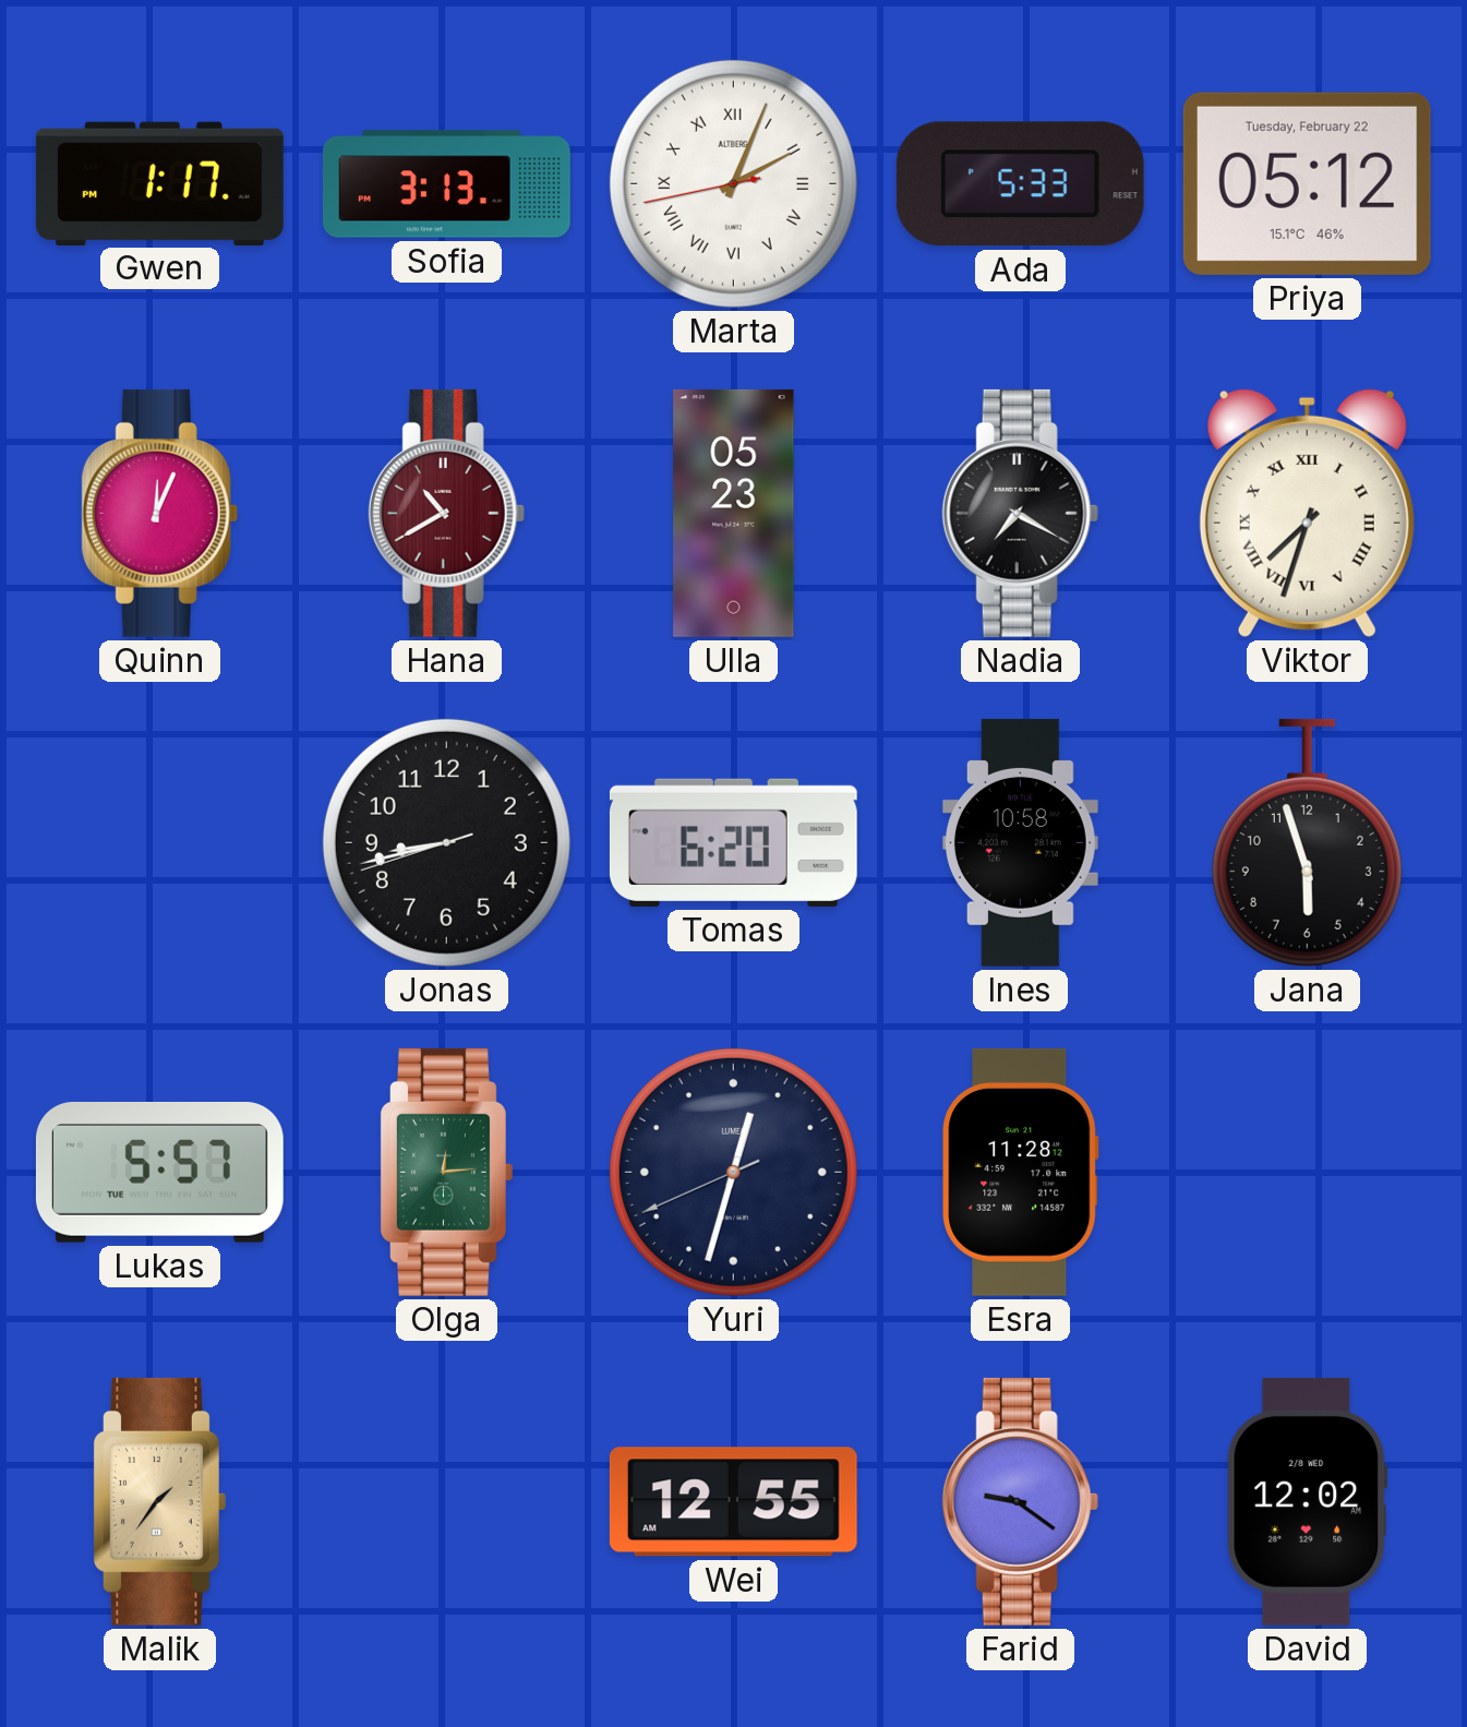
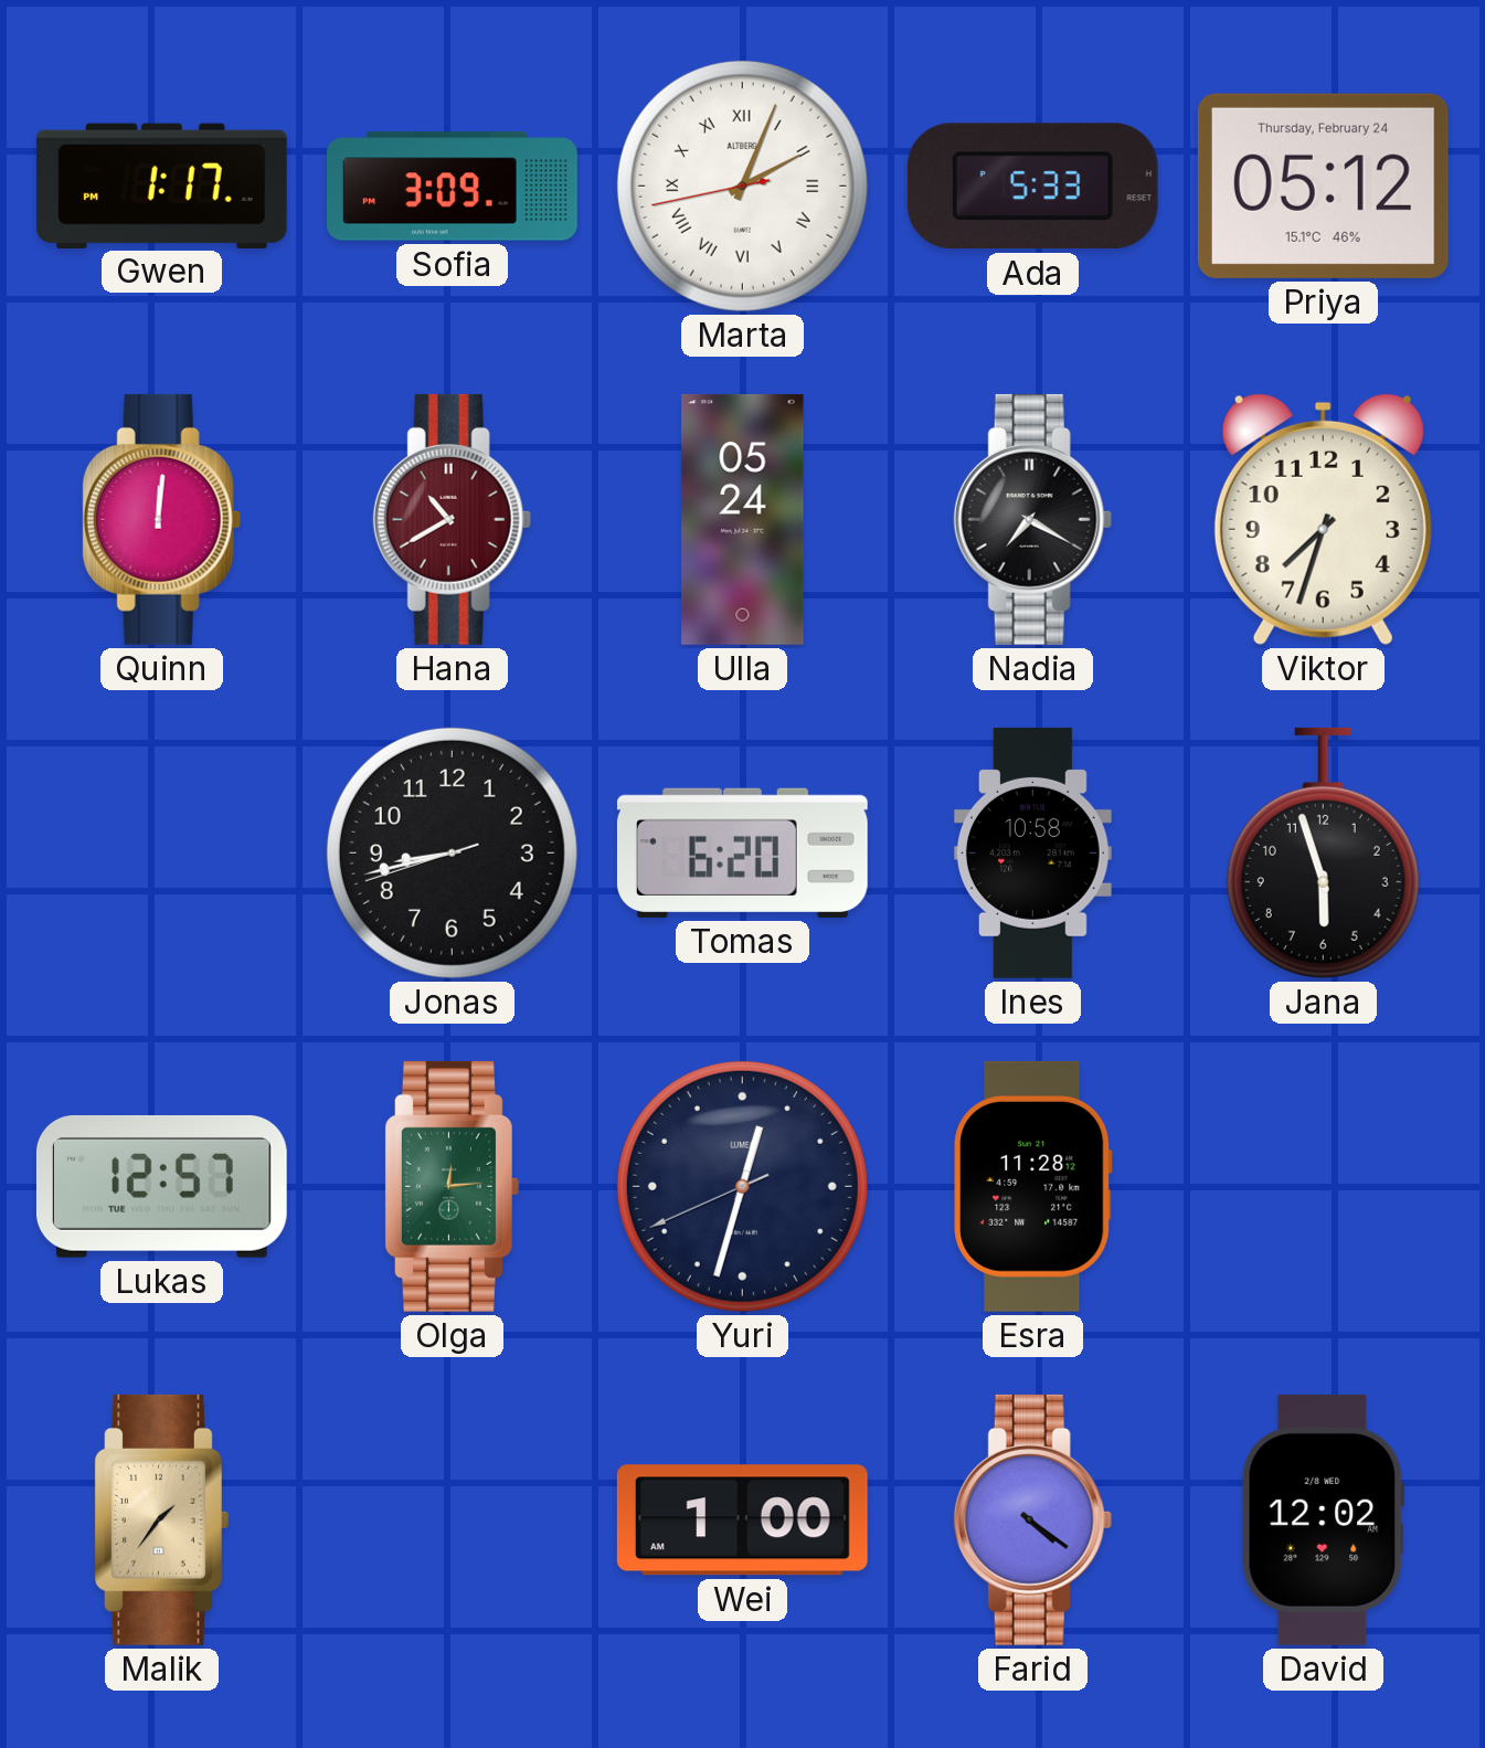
Sofia: 3:13 -> 3:09 (452, 187)
Priya date: Tuesday, February 22 -> Thursday, February 24 (1323, 186)
Quinn: 12:04 -> 12:01 (161, 519)
Ulla: 05:23 -> 05:24 (743, 519)
Viktor numerals: Roman -> Arabic (1323, 519)
Lukas: 5:57 -> 12:57 (161, 1186)
Wei: 12:55 -> 1:00 (742, 1521)
Farid: 9:21 -> 4:21 (1032, 1519)
